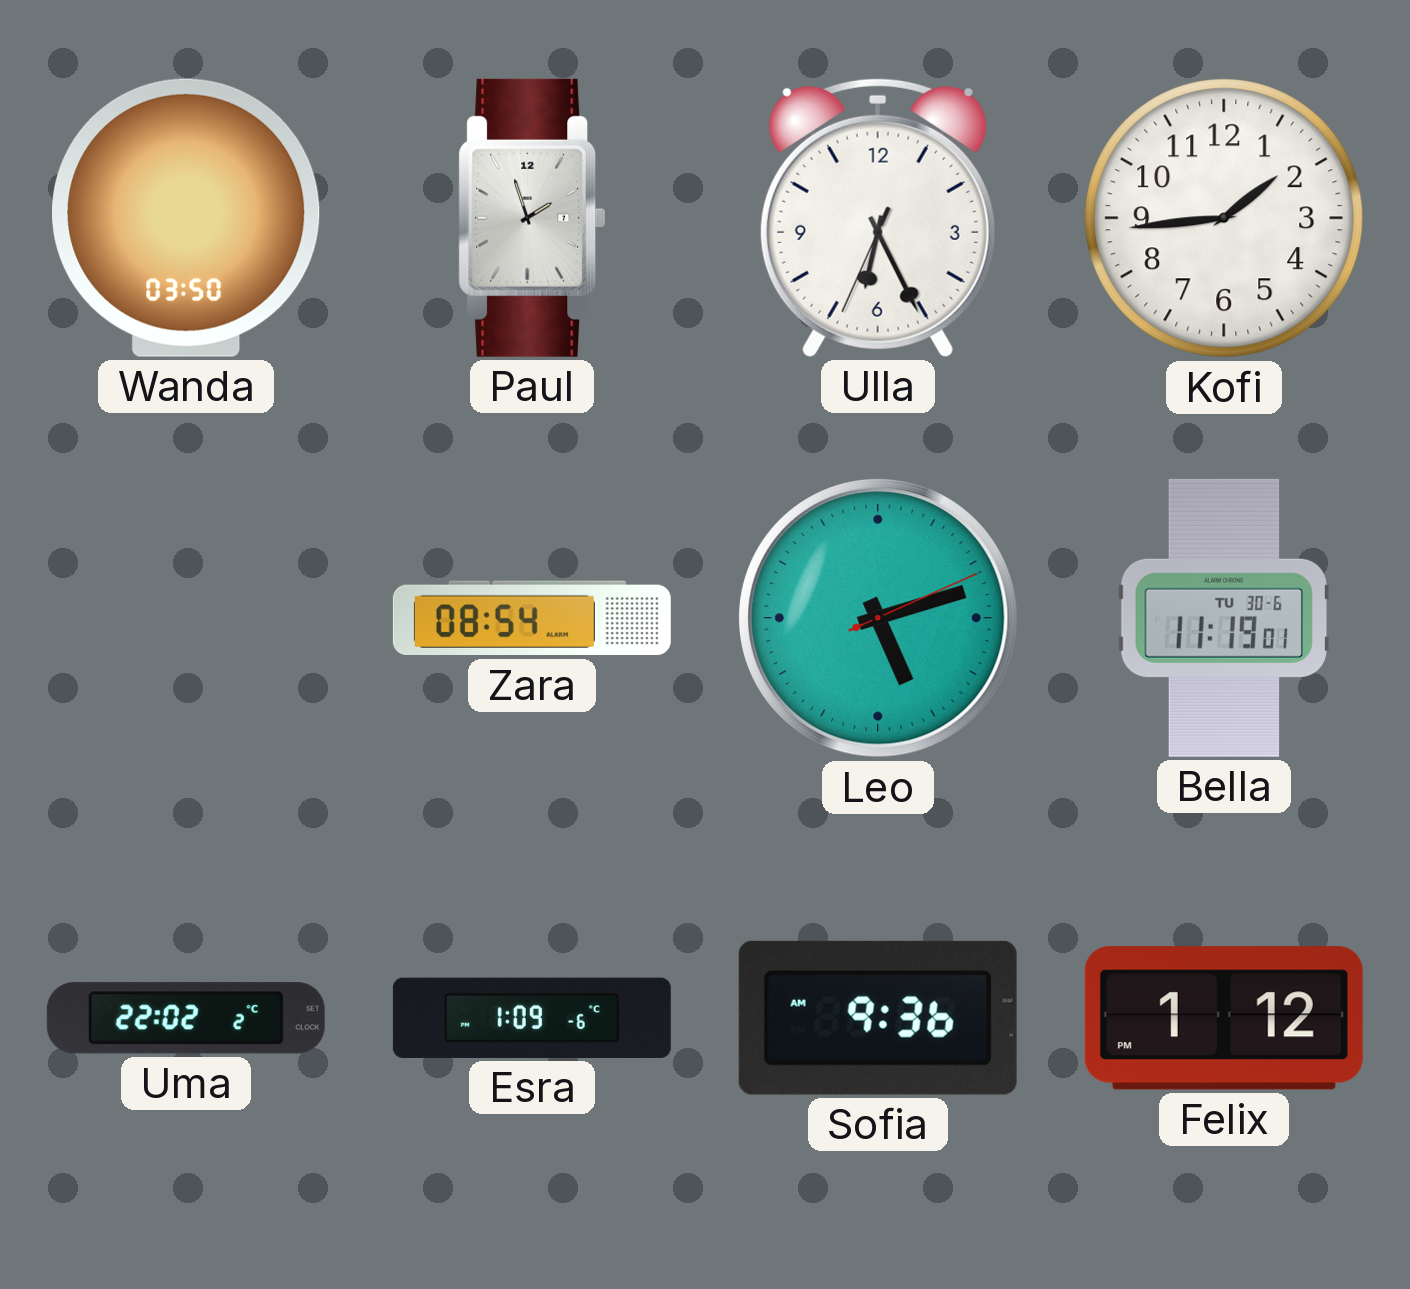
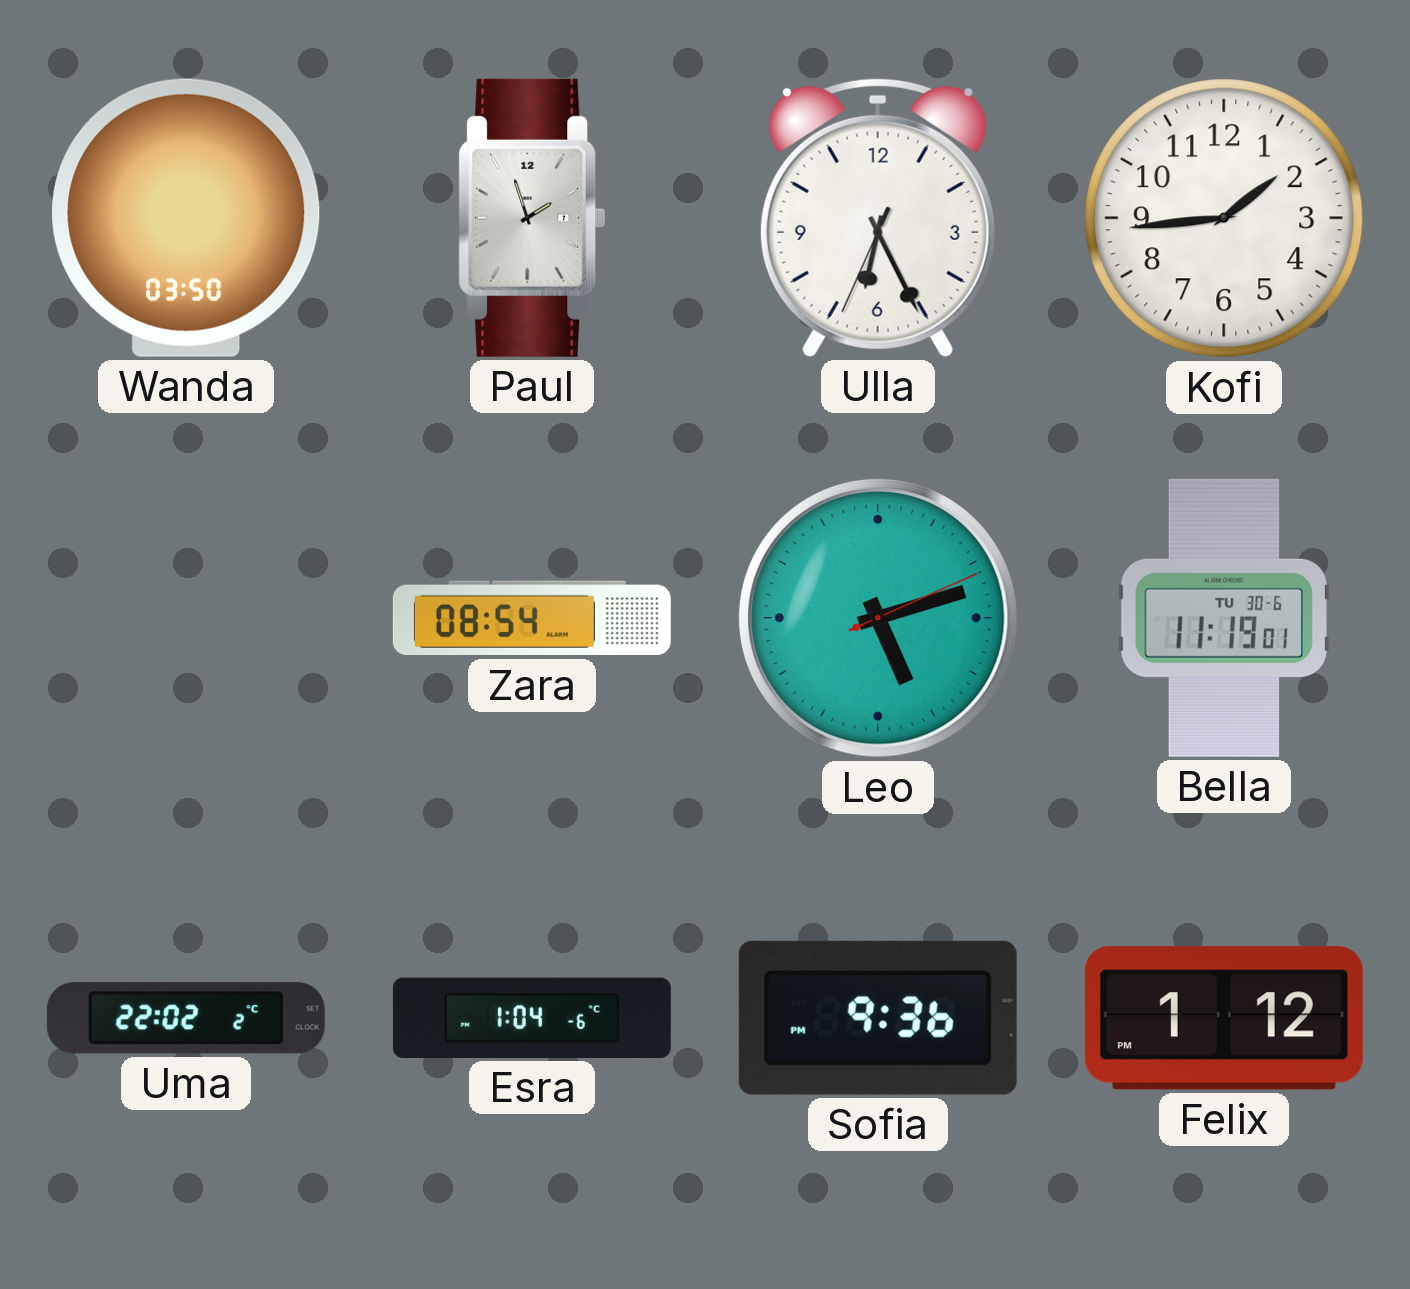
Esra: 1:09 -> 1:04 (532, 1018)
Sofia: 9:36 AM -> 9:36 PM (878, 1018)
